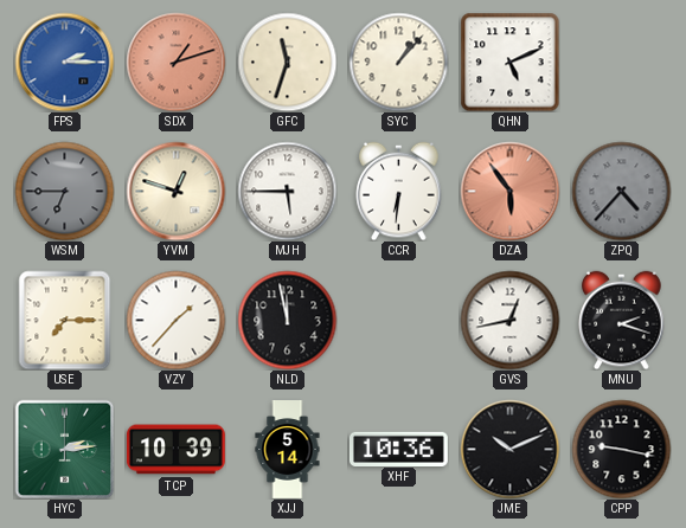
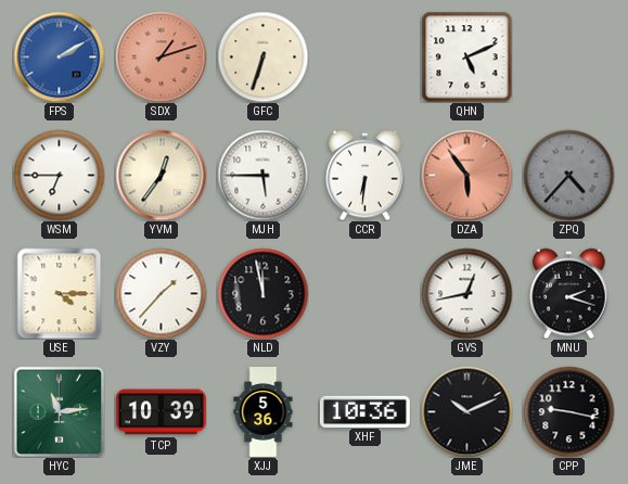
FPS: 2:15 -> 2:10 (59, 56)
GFC: 11:33 -> 6:33 (262, 56)
SYC: 1:07 -> none (398, 62)
WSM dial: grey -> white (59, 175)
YVM: 12:48 -> 12:36 (161, 175)
USE: 7:15 -> 4:15 (60, 293)
HYC: 2:14 -> 11:14 (59, 411)
XJJ: 5:14 -> 5:36 (264, 412)
